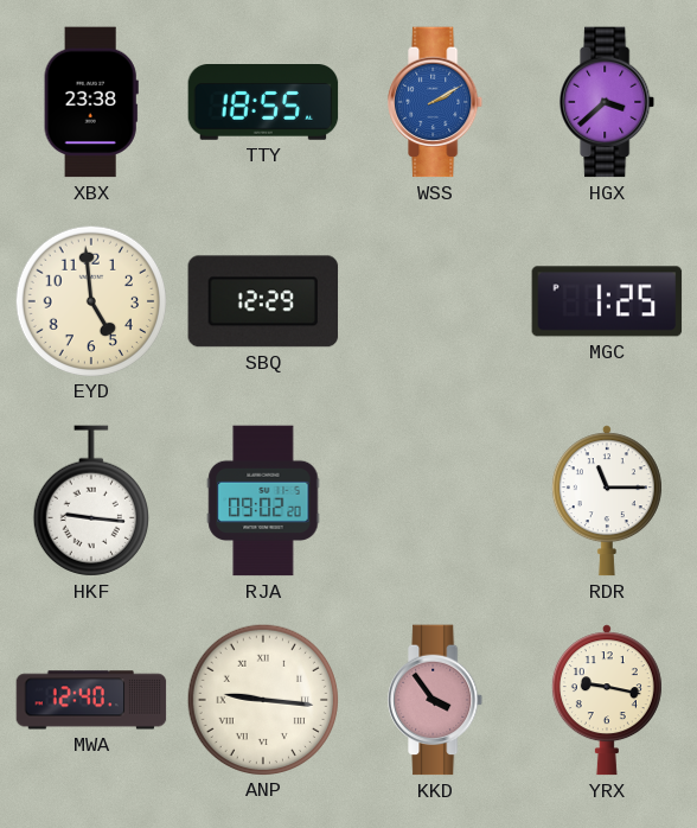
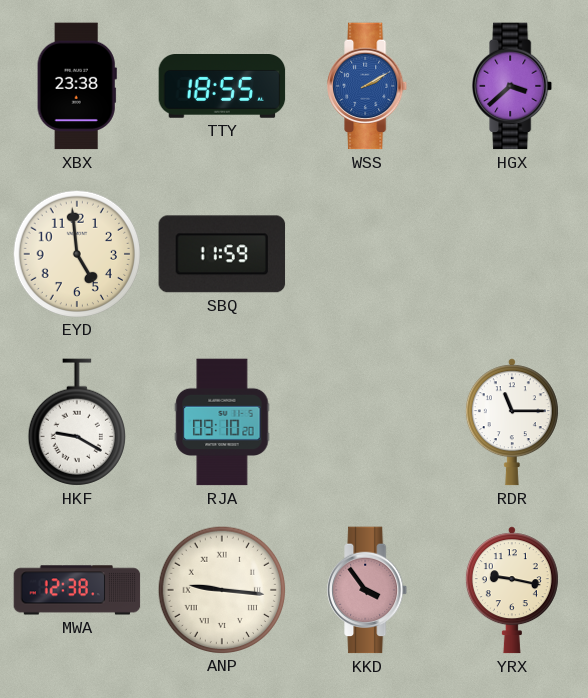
SBQ: 12:29 -> 11:59 (222, 254)
MGC: 1:25 -> none (607, 301)
HKF: 9:16 -> 9:20 (77, 422)
RJA: 09:02 -> 09:10 (222, 422)
MWA: 12:40 -> 12:38 (77, 590)
